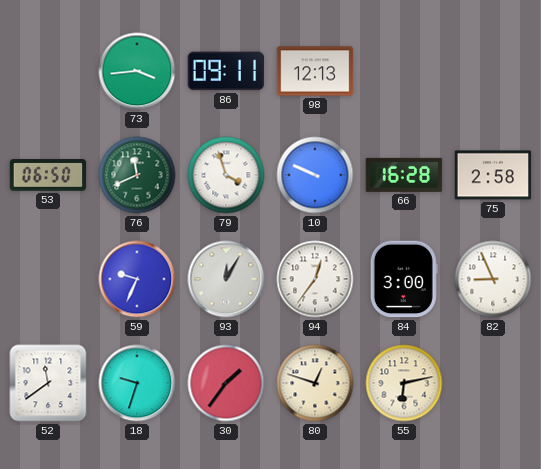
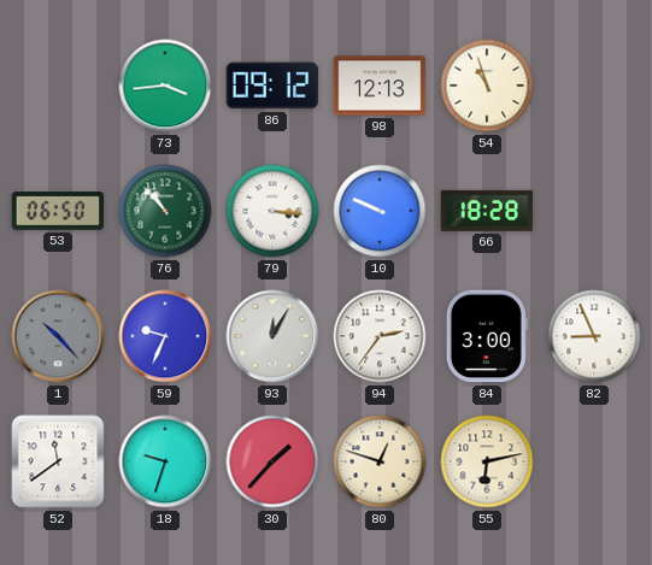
86: 09:11 -> 09:12 (272, 86)
54: none -> 10:57 (487, 86)
76: 11:41 -> 10:53 (165, 211)
79: 3:57 -> 3:16 (272, 211)
66: 16:28 -> 18:28 (487, 211)
75: 2:58 -> none (493, 175)
1: none -> 10:23 (58, 336)
94: 12:36 -> 2:36 (380, 336)
30: 1:36 -> 1:37 (272, 461)
